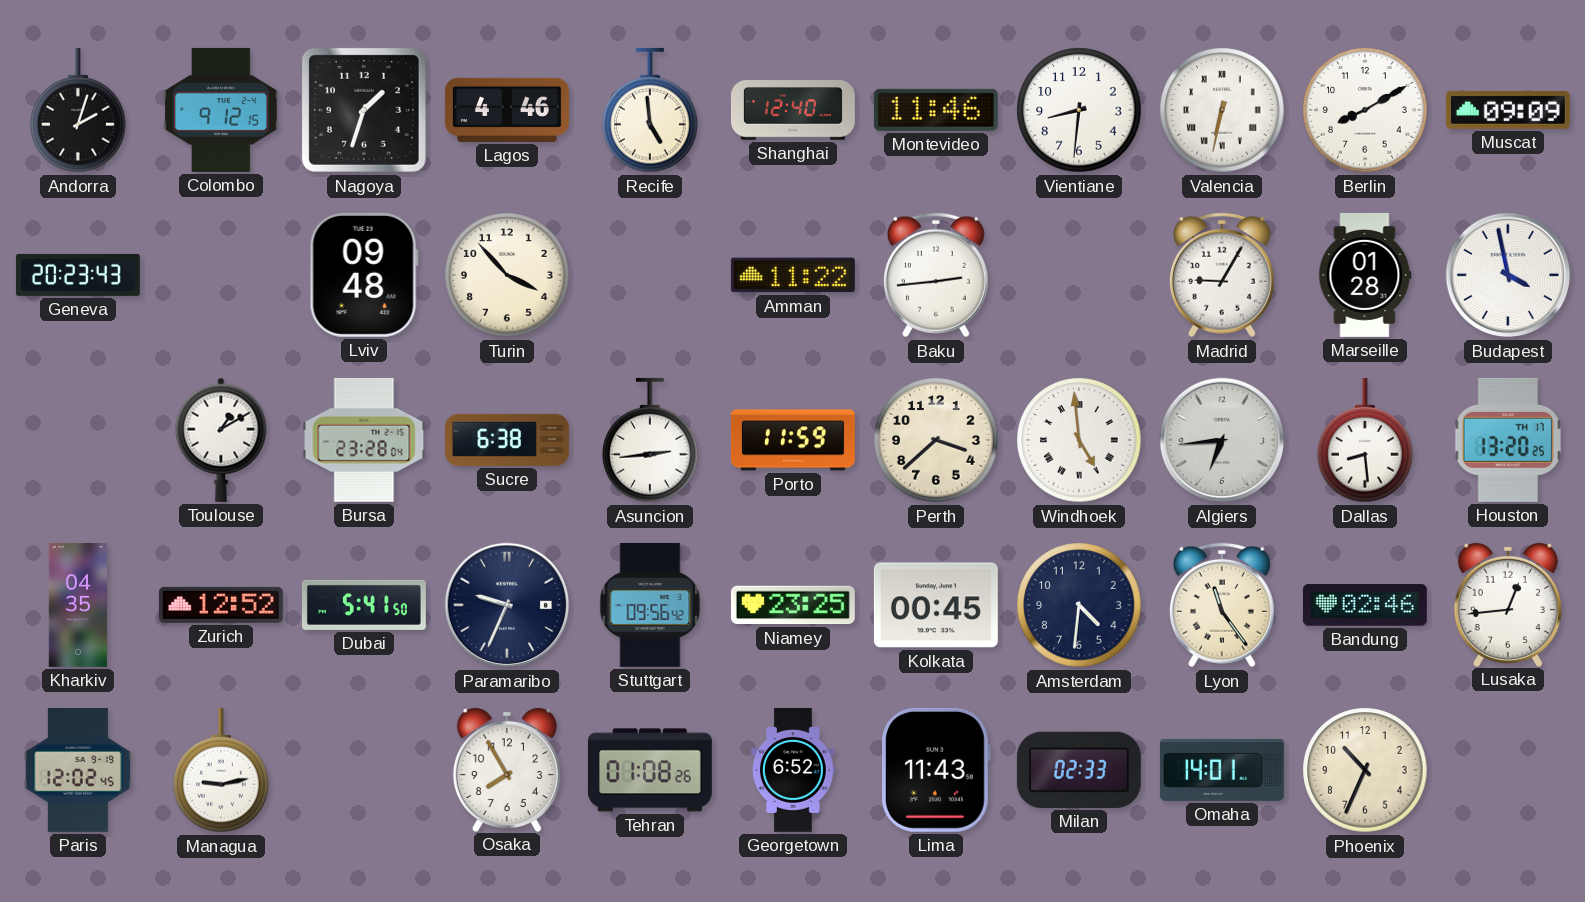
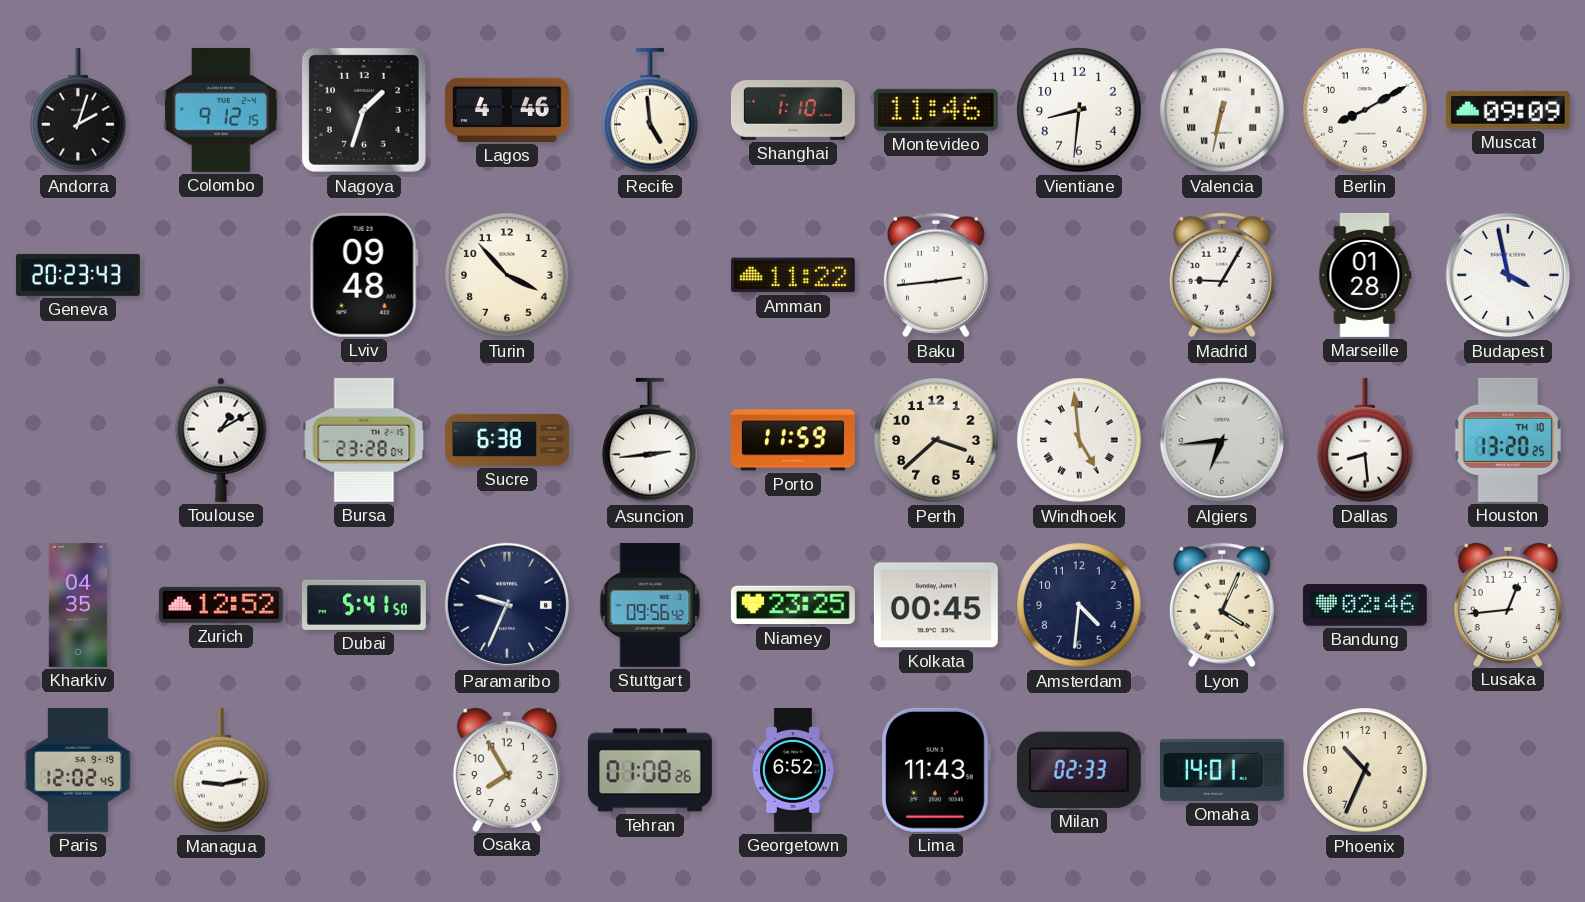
Shanghai: 12:40 -> 1:10 (793, 110)
Houston date: TH 17 -> TH 10 (1508, 440)
Lyon: 11:24 -> 4:04 (1222, 605)
